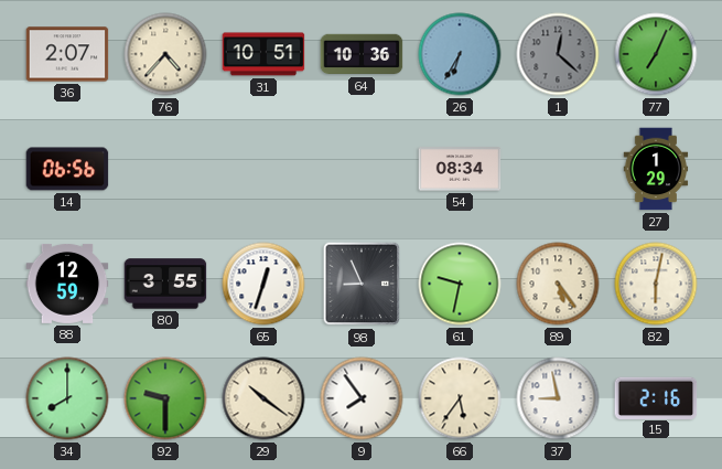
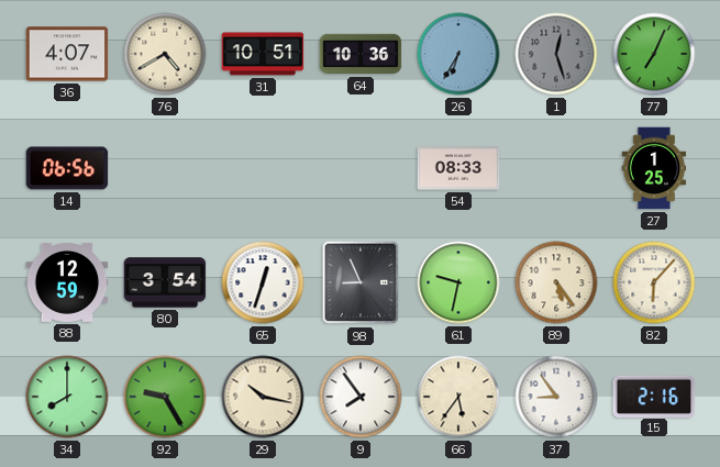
36: 2:07 -> 4:07 (67, 54)
76: 4:37 -> 4:40 (165, 54)
1: 12:22 -> 12:27 (556, 54)
54: 08:34 -> 08:33 (458, 168)
27: 1:29 -> 1:25 (654, 168)
80: 3:55 -> 3:54 (165, 282)
82: 6:02 -> 6:07 (654, 282)
92: 9:30 -> 9:25 (165, 397)
29: 10:21 -> 10:17 (263, 397)
37: 8:58 -> 8:54 (556, 397)
